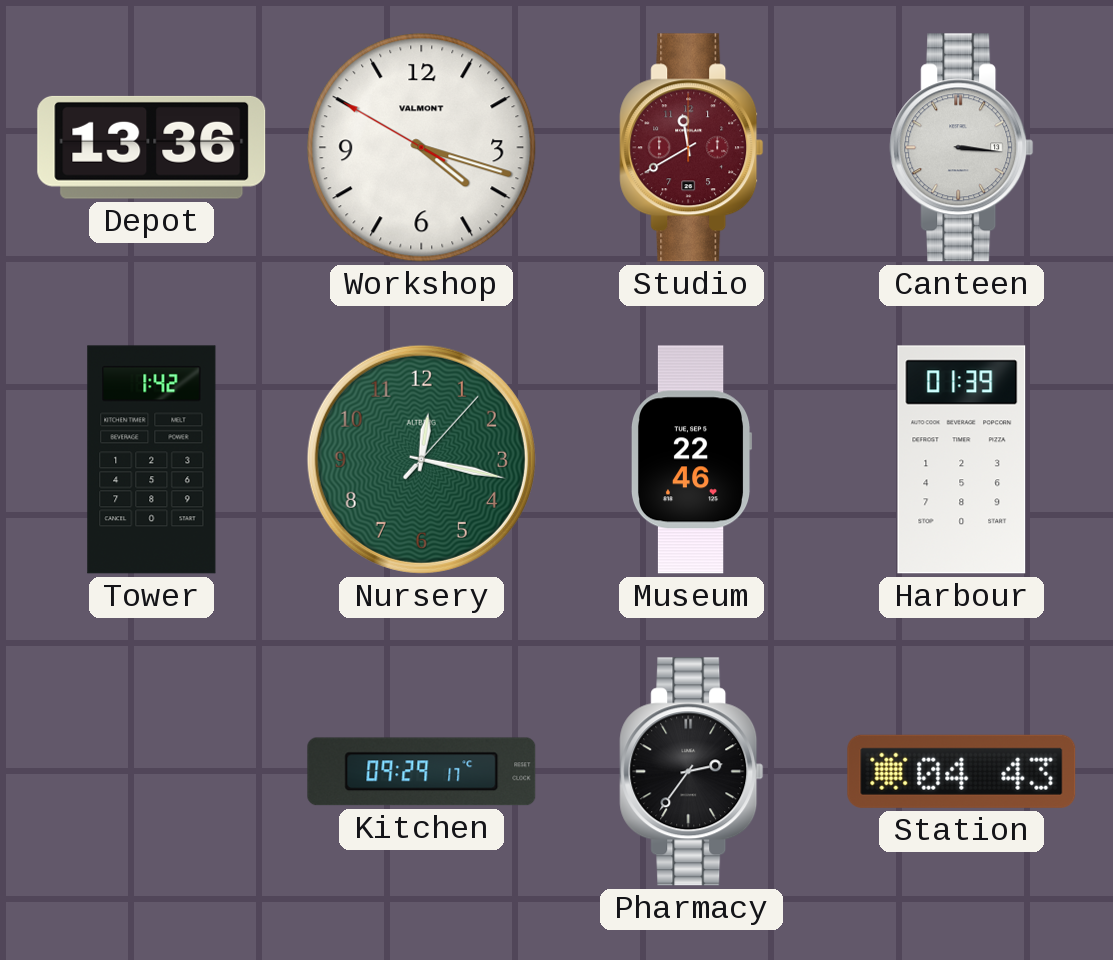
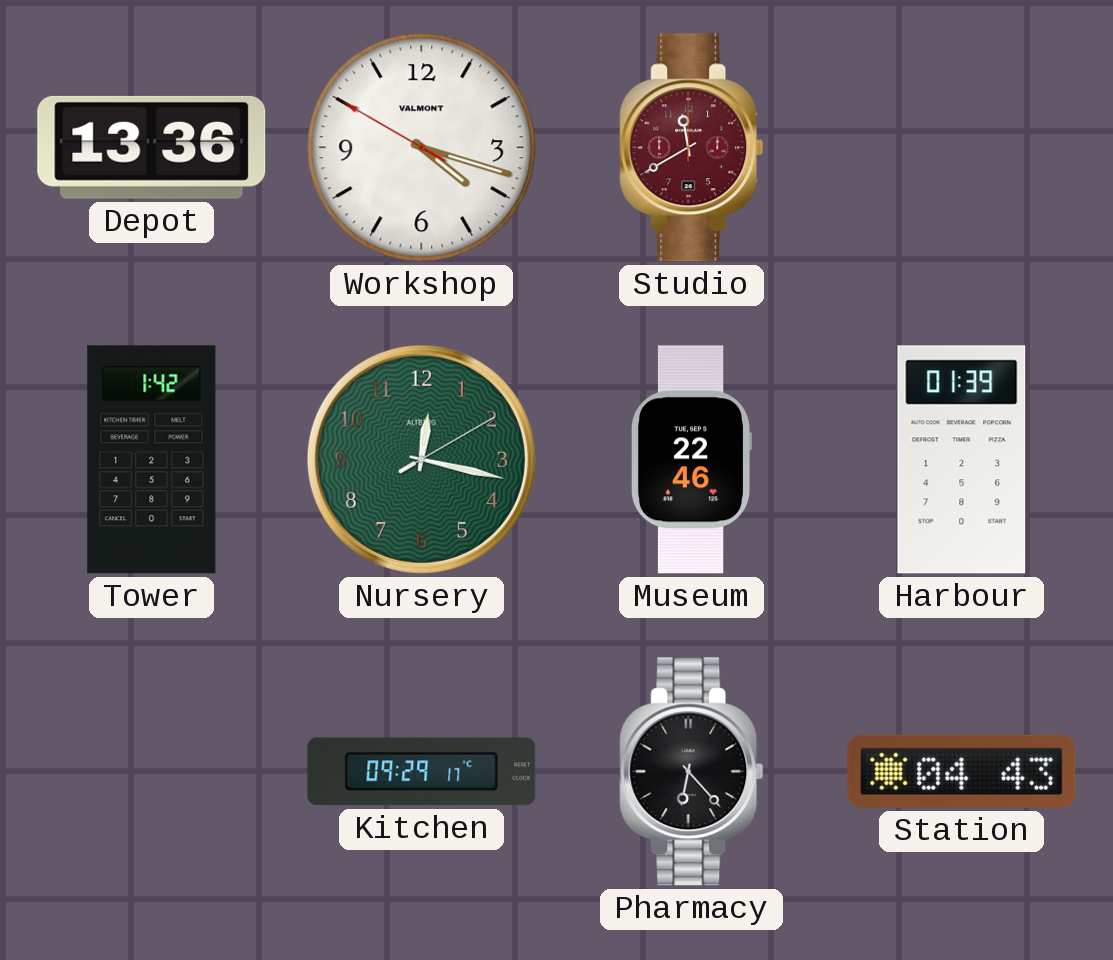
Canteen: 3:16 -> none (962, 148)
Nursery: 12:17:07 -> 12:17:10 (421, 459)
Pharmacy: 2:36 -> 6:23 (692, 772)
